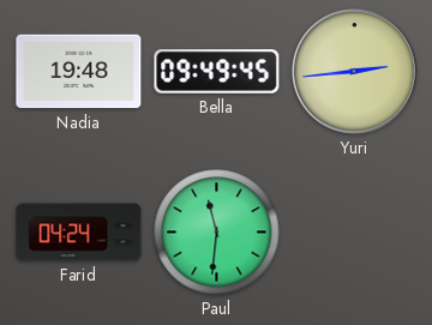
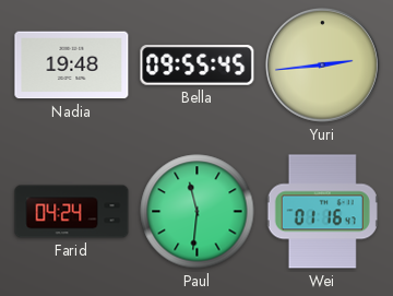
Bella: 09:49 -> 09:55 (198, 66)
Wei: none -> 01:16 (322, 212)
